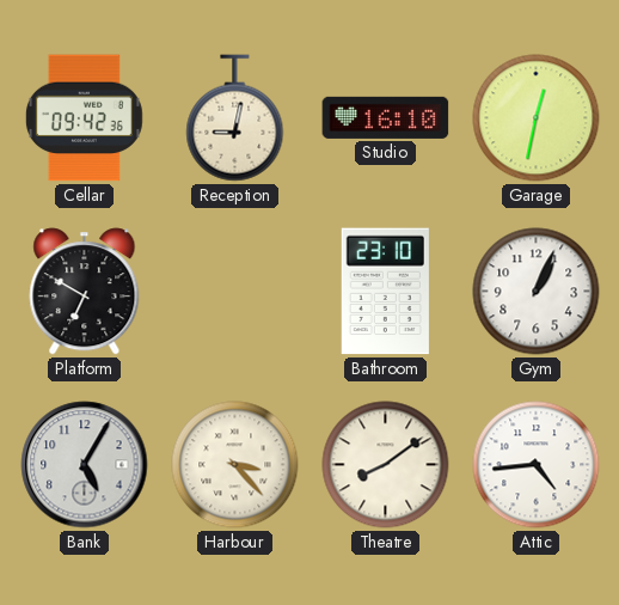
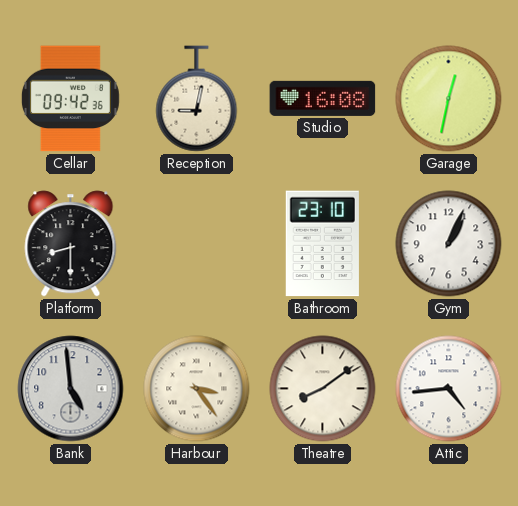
Studio: 16:10 -> 16:08 (323, 98)
Platform: 6:50 -> 8:30 (71, 244)
Bank: 5:05 -> 4:59 (71, 389)
Harbour: 3:23 -> 3:24 (197, 389)
